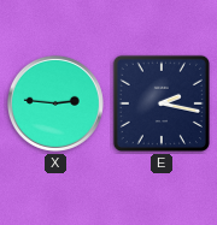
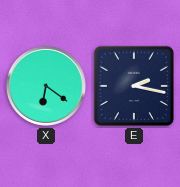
X: 2:46 -> 6:21 (46, 86)
